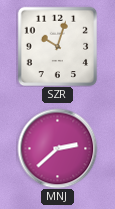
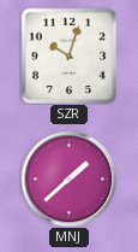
MNJ: 2:38 -> 1:38 (68, 178)
